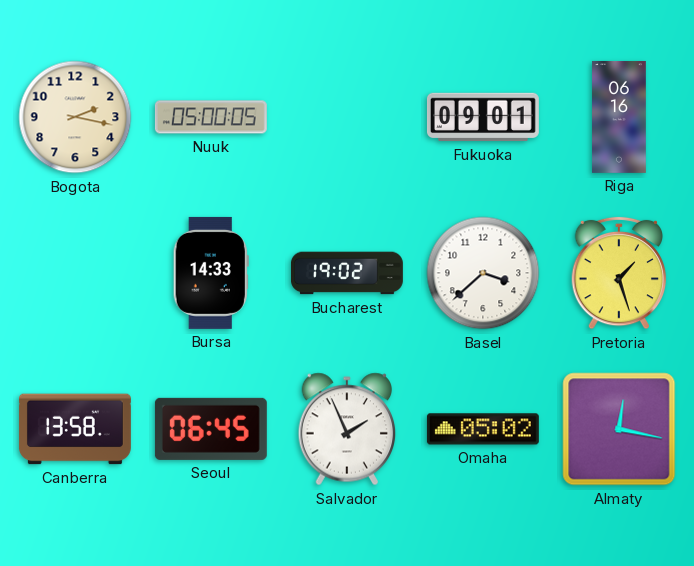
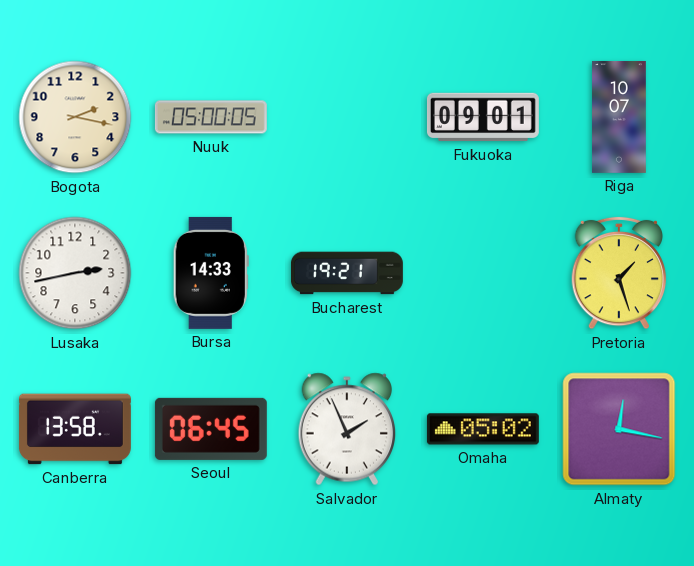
Riga: 06:16 -> 10:07 (619, 117)
Lusaka: none -> 2:43 (75, 273)
Bucharest: 19:02 -> 19:21 (347, 273)
Basel: 3:38 -> none (483, 273)
